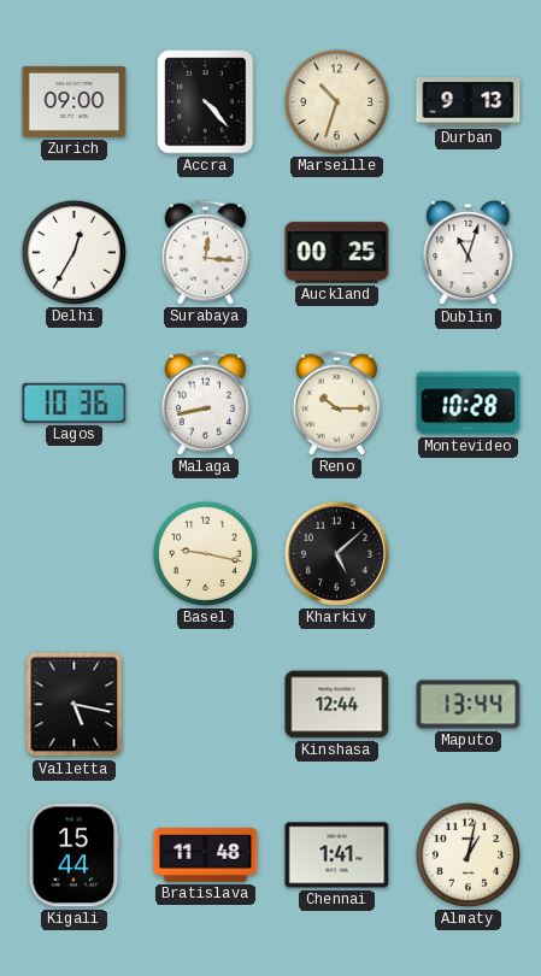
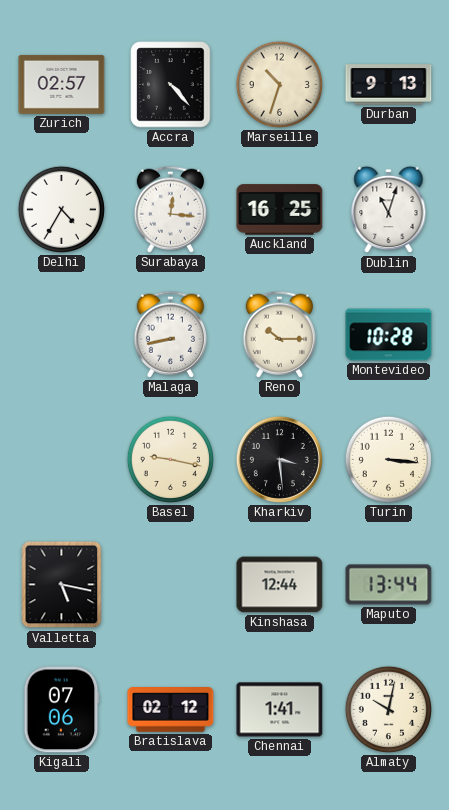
Zurich: 09:00 -> 02:57 (62, 84)
Delhi: 12:35 -> 4:35 (61, 209)
Auckland: 00:25 -> 16:25 (280, 210)
Lagos: 10:36 -> none (75, 402)
Kharkiv: 5:08 -> 3:29 (279, 459)
Turin: none -> 3:16 (388, 459)
Kigali: 15:44 -> 07:06 (62, 710)
Bratislava: 11:48 -> 02:12 (171, 710)
Almaty: 1:02 -> 10:02 (388, 709)
